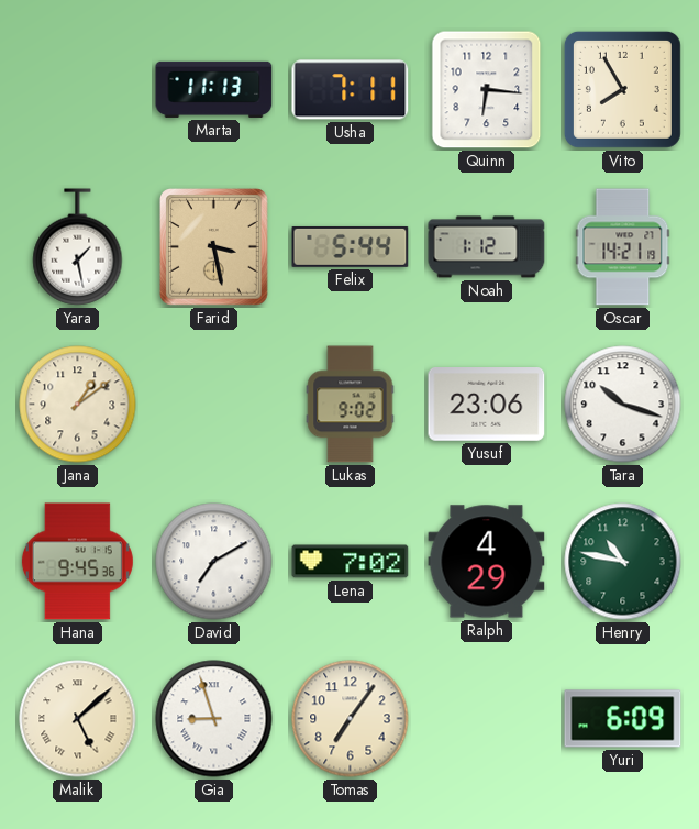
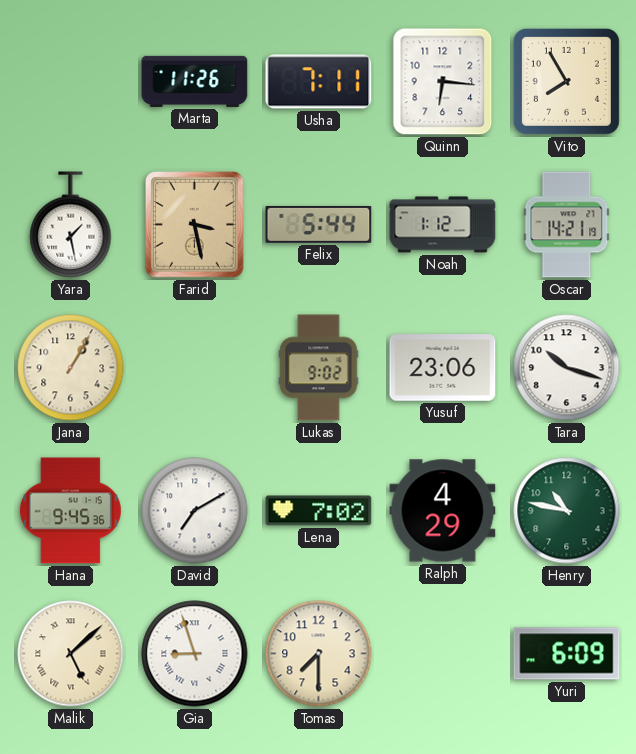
Marta: 11:13 -> 11:26 (195, 81)
Jana: 1:09 -> 1:05 (71, 368)
Tomas: 7:06 -> 7:30 (319, 654)
